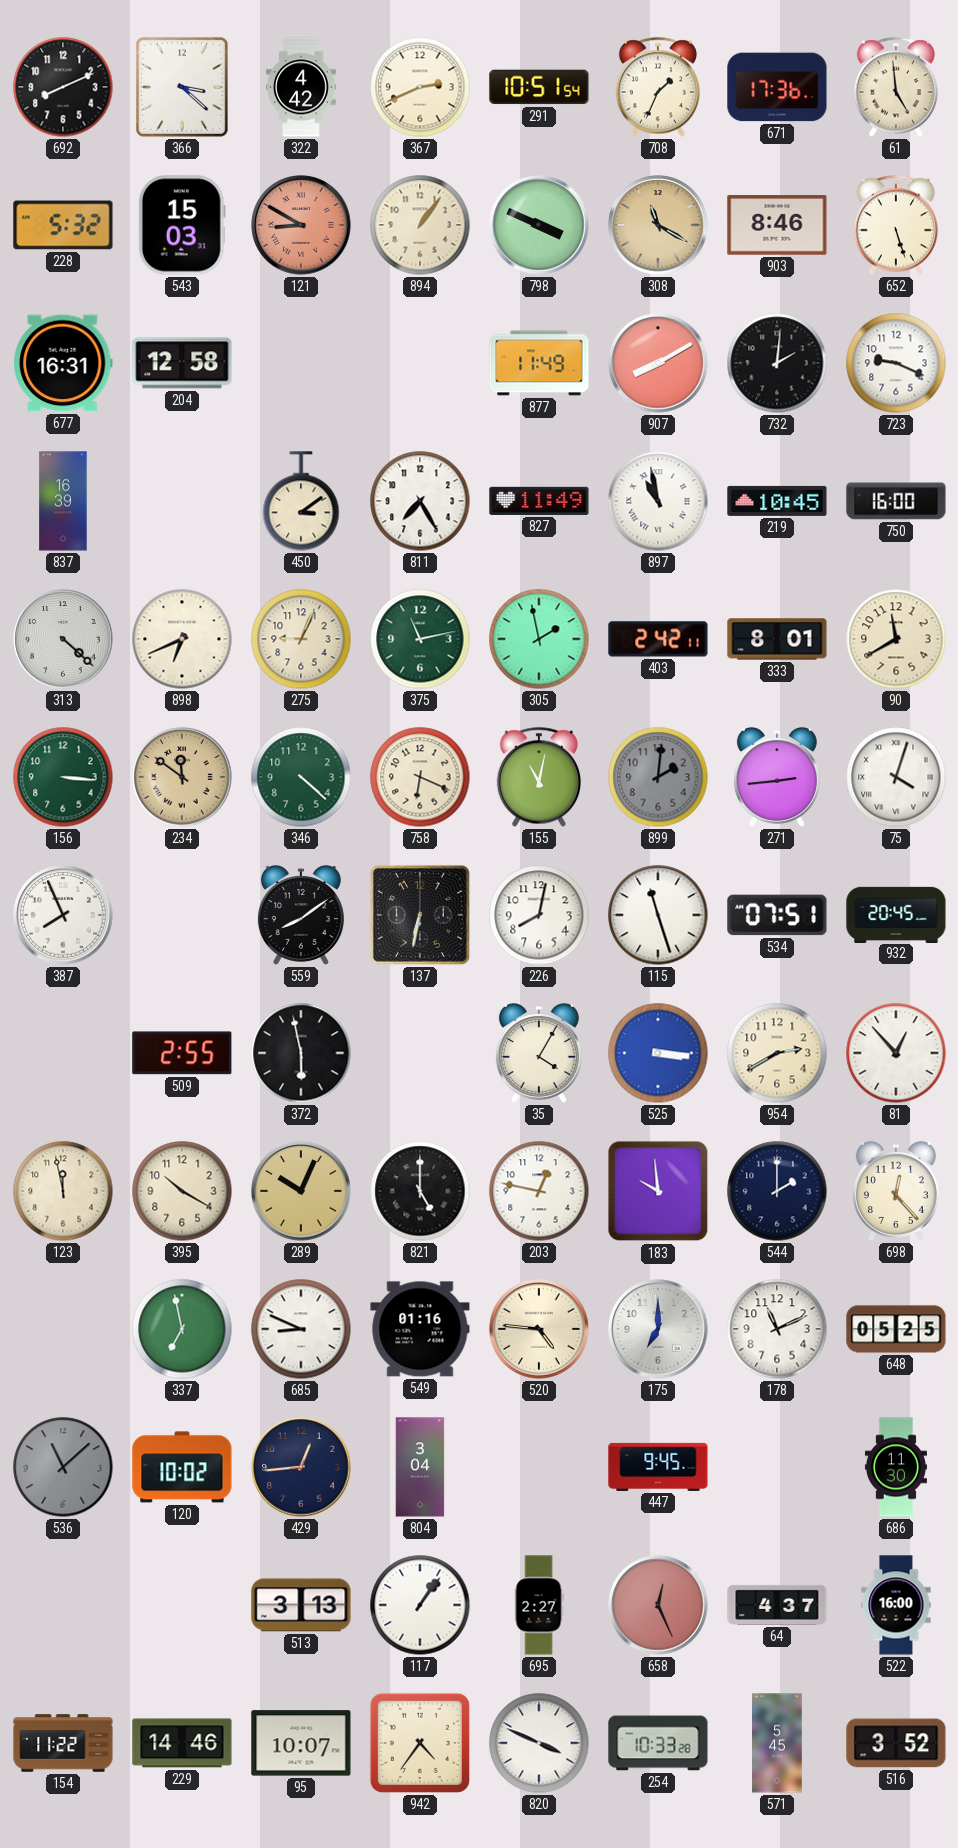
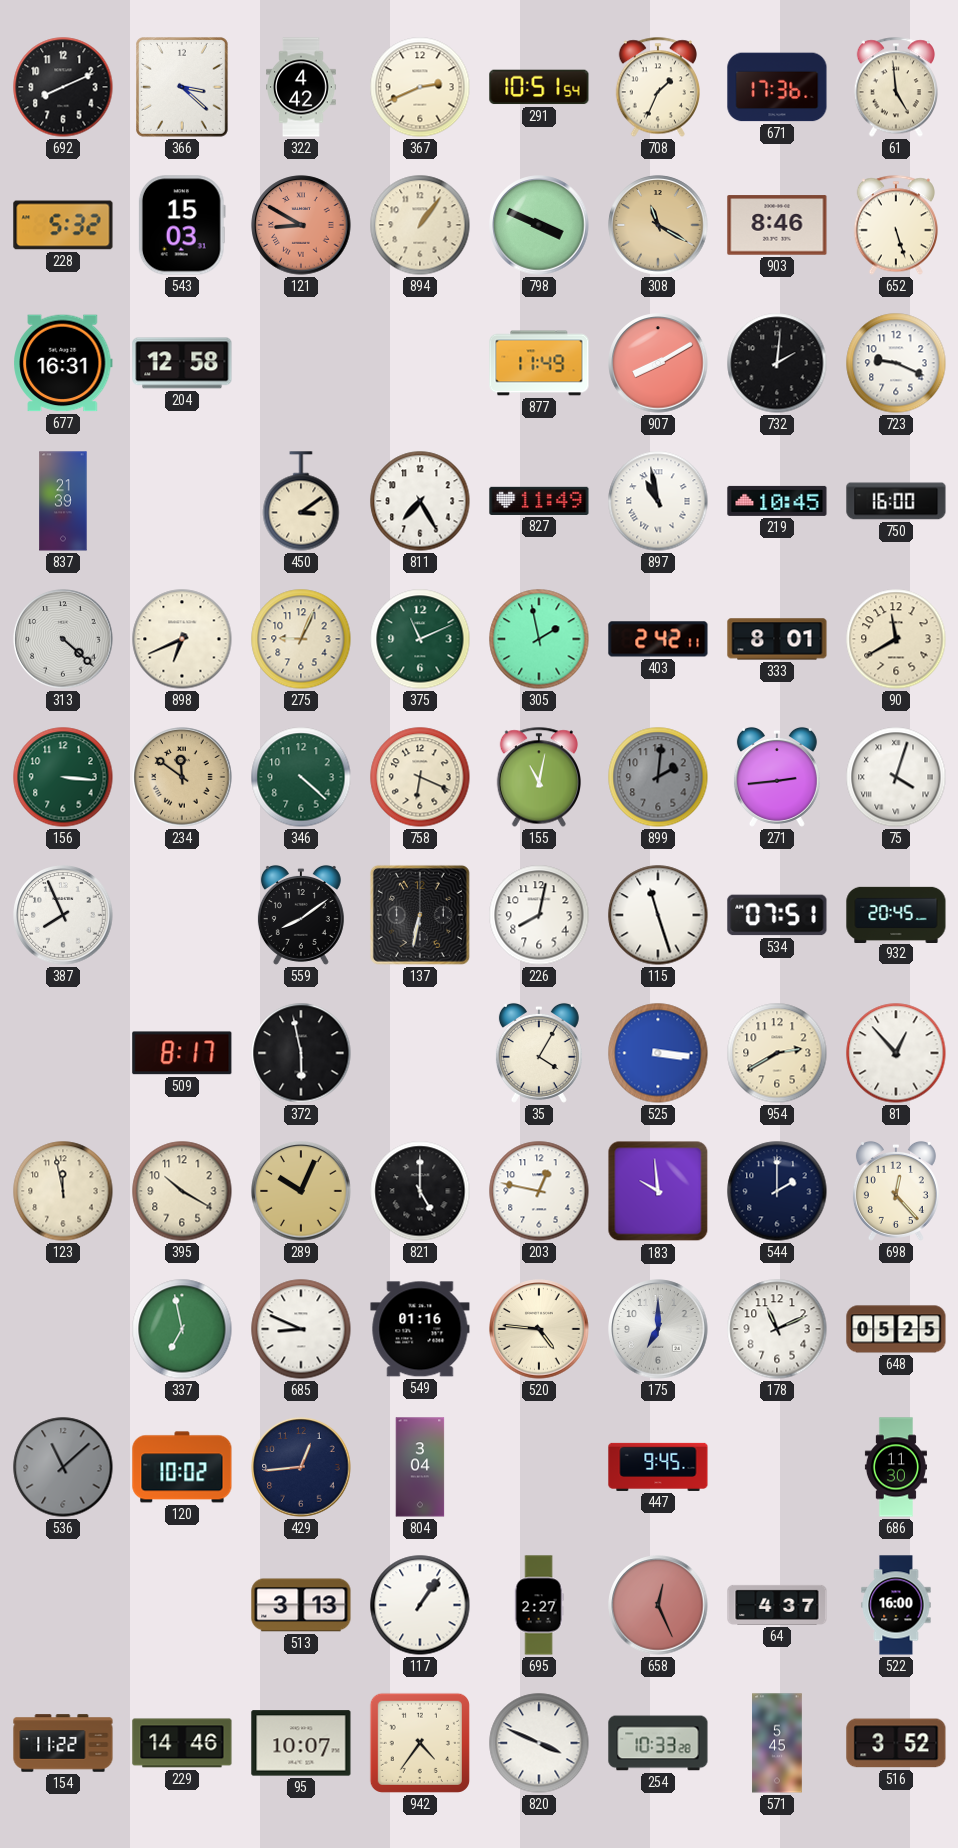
837: 16:39 -> 21:39 (63, 501)
375: 11:13 -> 11:11 (420, 639)
509: 2:55 -> 8:17 (182, 1053)
